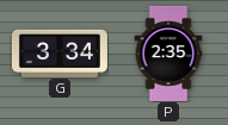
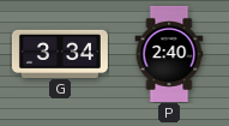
P: 2:35 -> 2:40 (169, 54)
